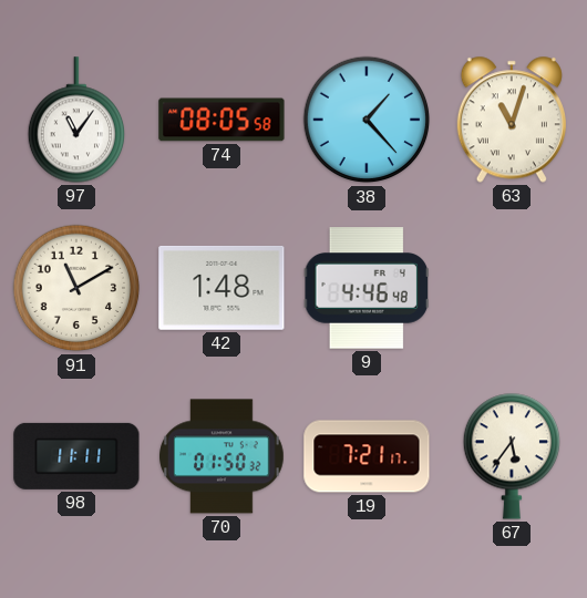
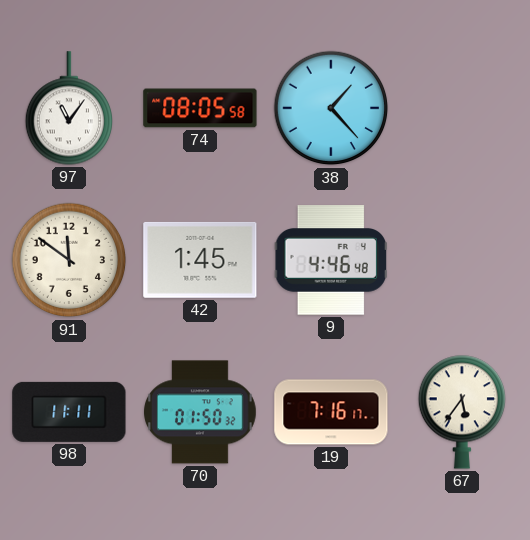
63: 11:03 -> none (512, 120)
91: 11:10 -> 11:51 (69, 260)
42: 1:48 -> 1:45 (200, 260)
19: 7:21 -> 7:16 (331, 412)
